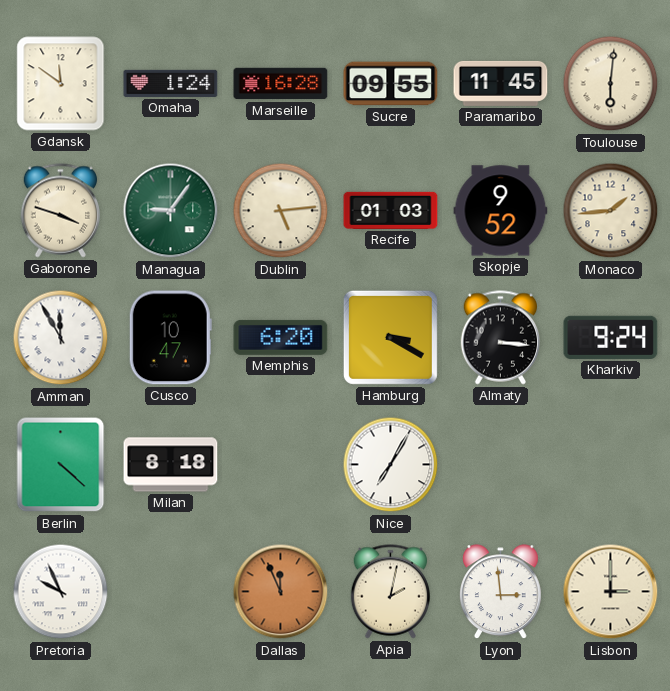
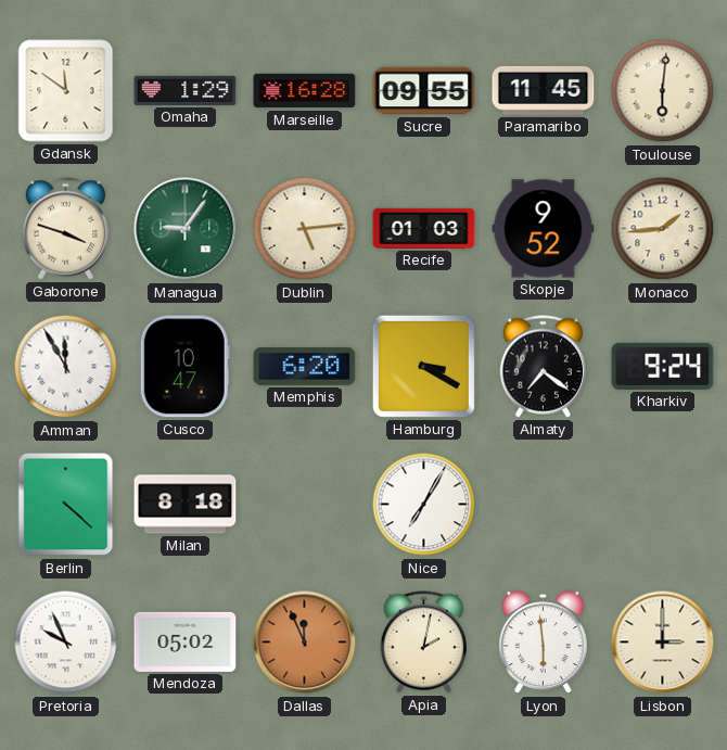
Omaha: 1:24 -> 1:29 (186, 90)
Almaty: 3:16 -> 7:21 (543, 367)
Mendoza: none -> 05:02 (186, 641)
Lyon: 2:59 -> 5:59 (543, 643)
